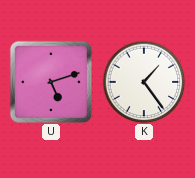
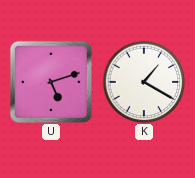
K: 1:24 -> 1:20 (144, 82)
